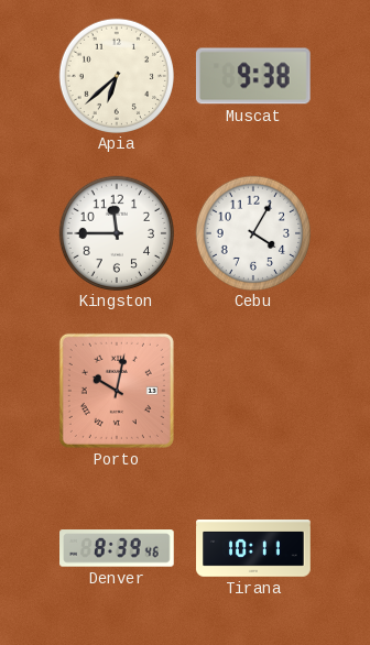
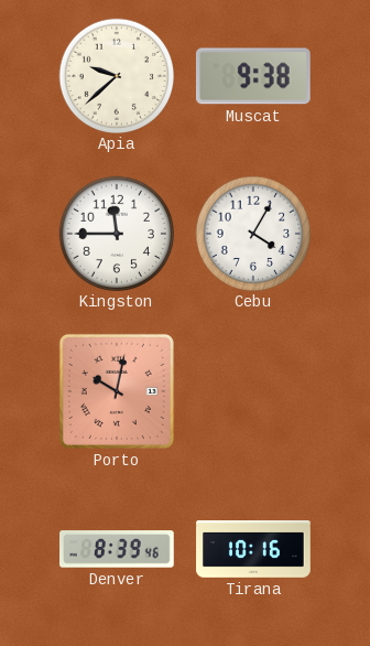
Apia: 6:38 -> 9:38 (116, 75)
Tirana: 10:11 -> 10:16 (253, 549)
